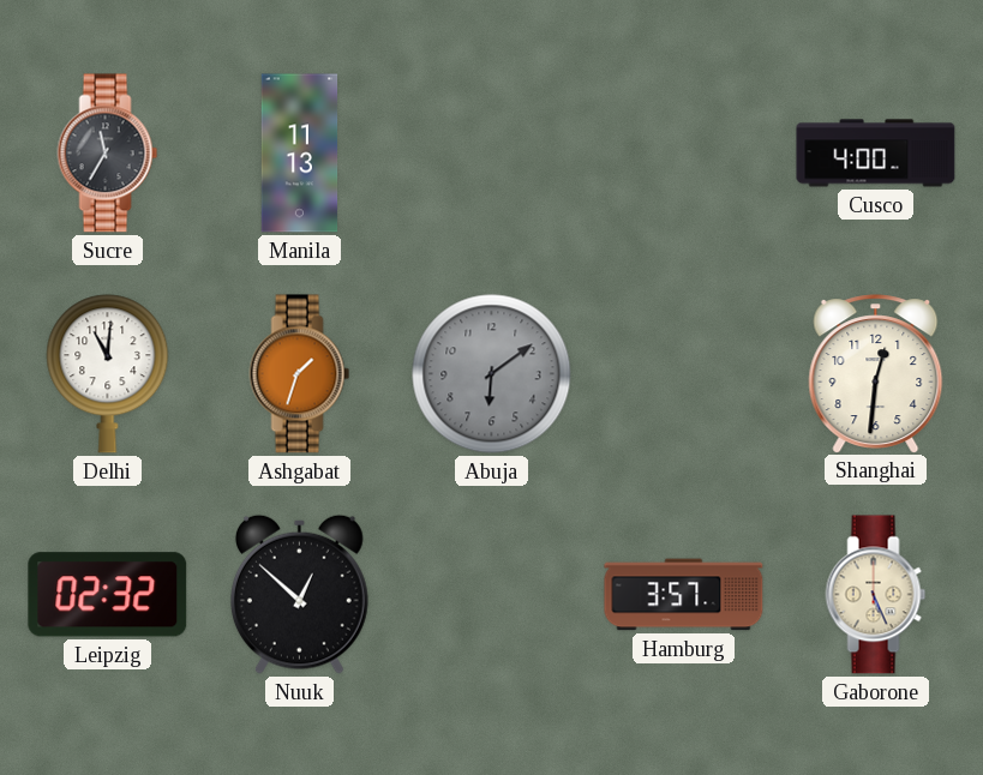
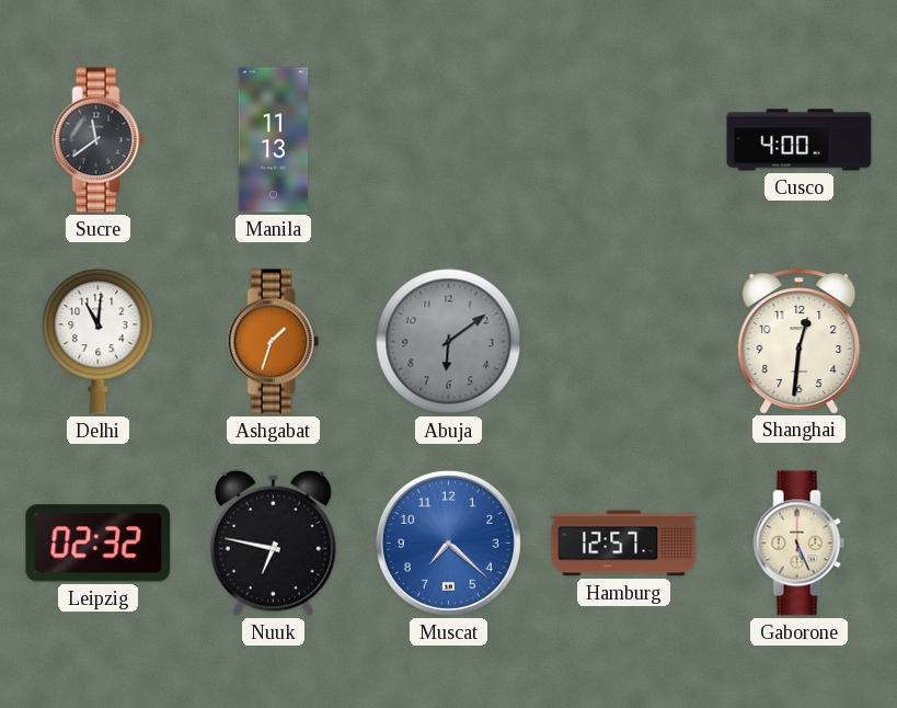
Sucre: 11:35 -> 11:39 (99, 140)
Nuuk: 12:52 -> 6:47 (273, 543)
Muscat: none -> 7:22 (448, 543)
Hamburg: 3:57 -> 12:57 (624, 544)
